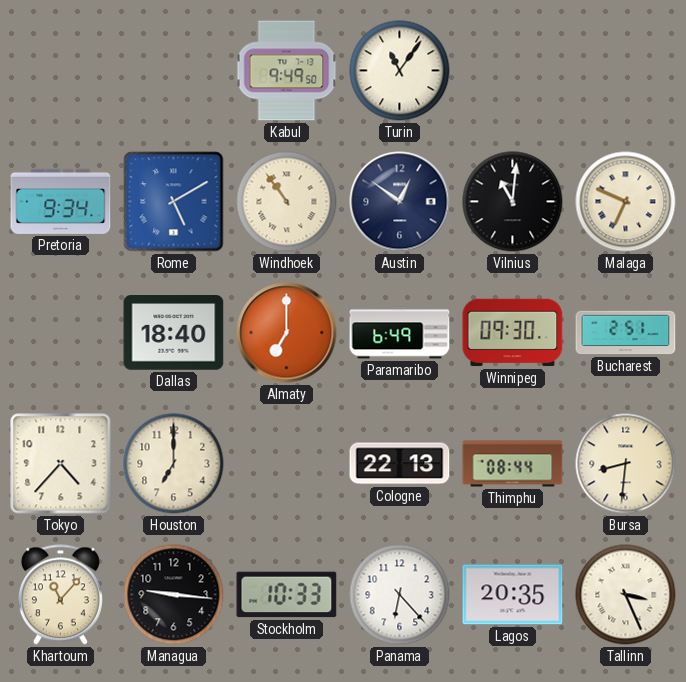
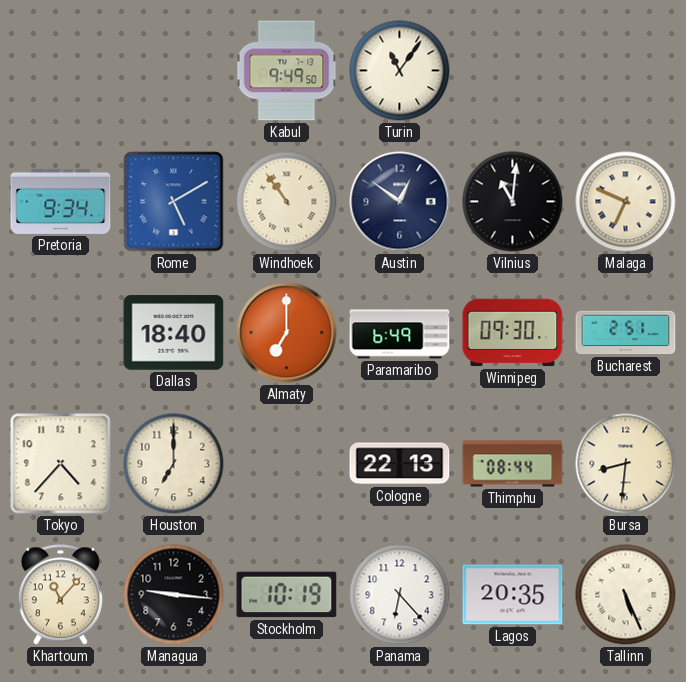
Stockholm: 10:33 -> 10:19 (287, 595)
Tallinn: 3:26 -> 5:26 (626, 595)
